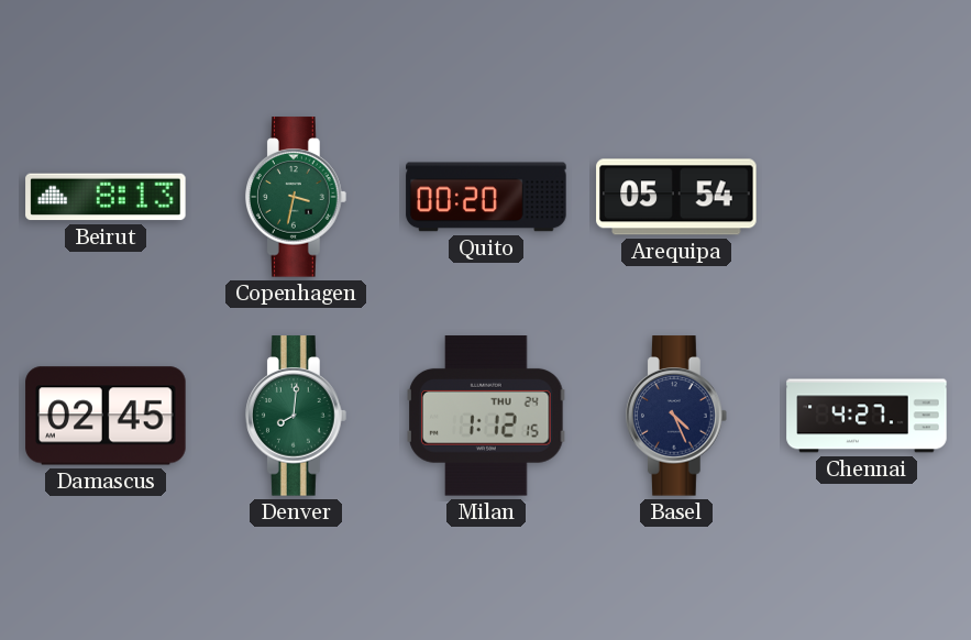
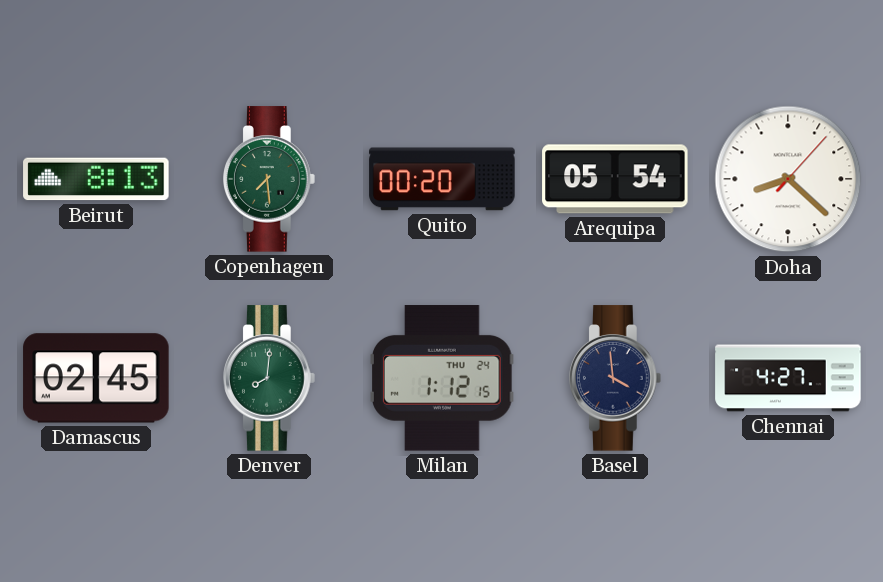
Copenhagen: 3:32 -> 7:29 (270, 179)
Doha: none -> 8:22 (788, 179)
Basel: 4:26 -> 3:59 (616, 378)
